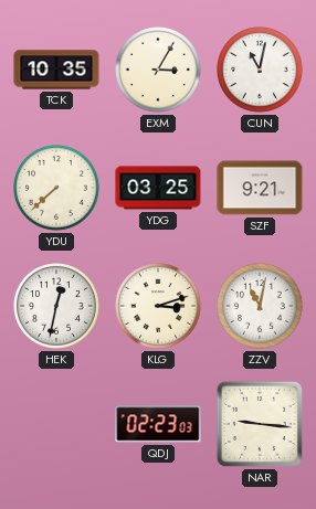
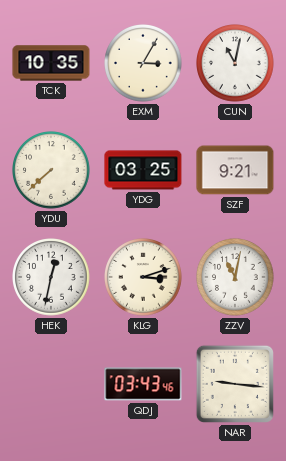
QDJ: 02:23 -> 03:43 (143, 384)
